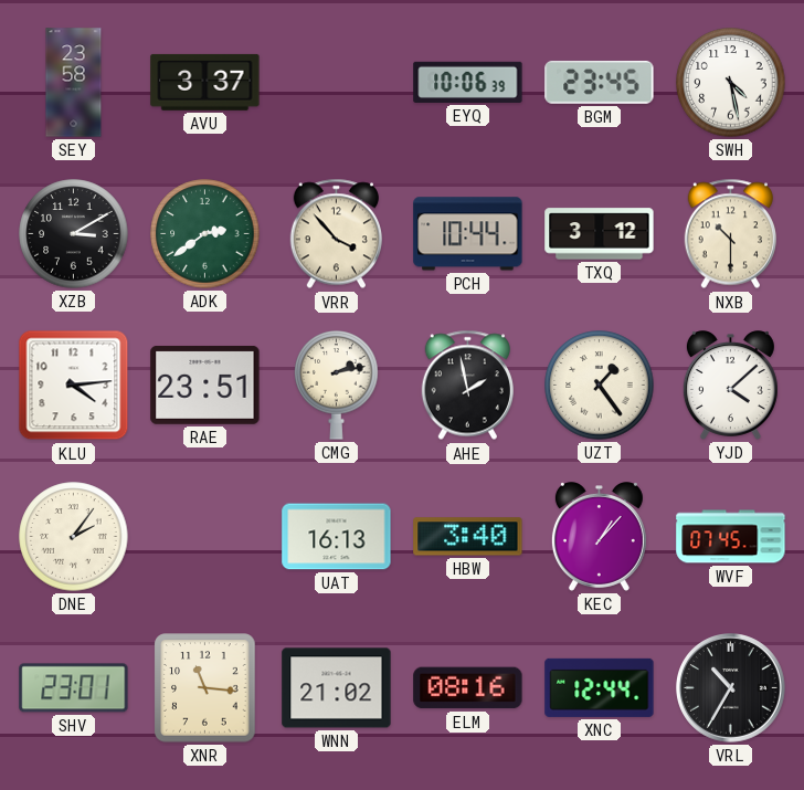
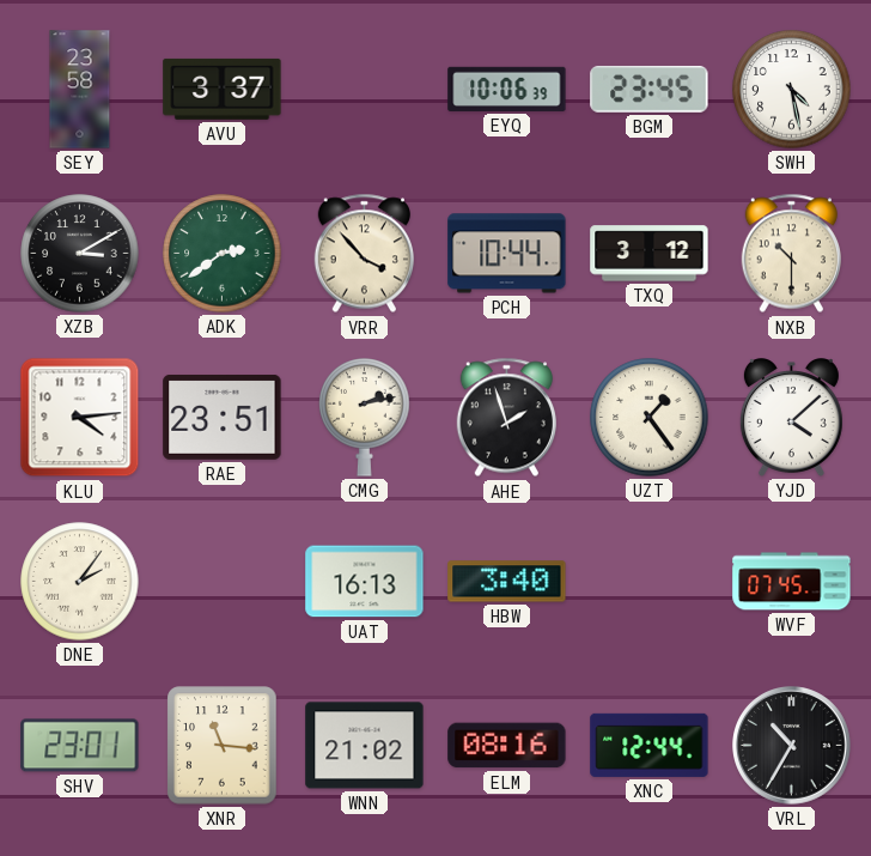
AHE: 1:58 -> 1:57 (506, 418)
KEC: 1:07 -> none (599, 537)
